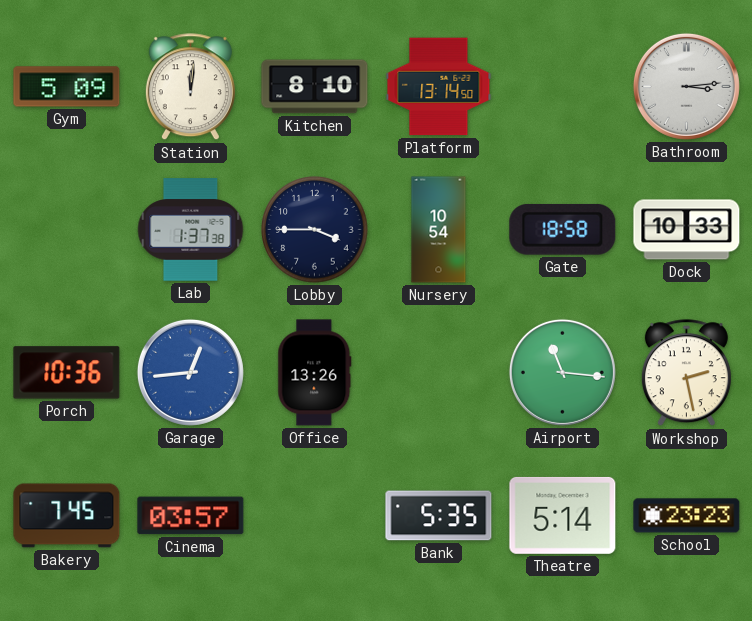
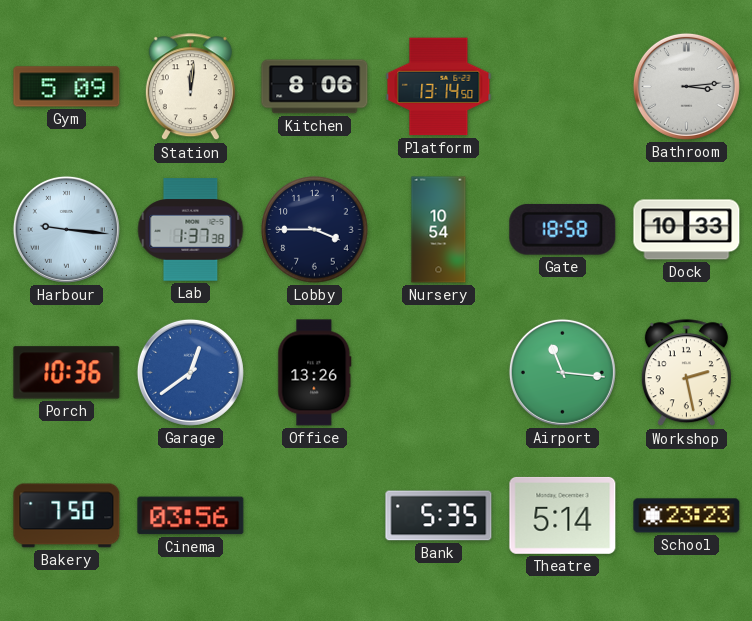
Kitchen: 8:10 -> 8:06 (315, 87)
Harbour: none -> 9:16 (66, 229)
Garage: 12:44 -> 12:39 (190, 372)
Bakery: 7:45 -> 7:50 (67, 516)
Cinema: 03:57 -> 03:56 (191, 516)
